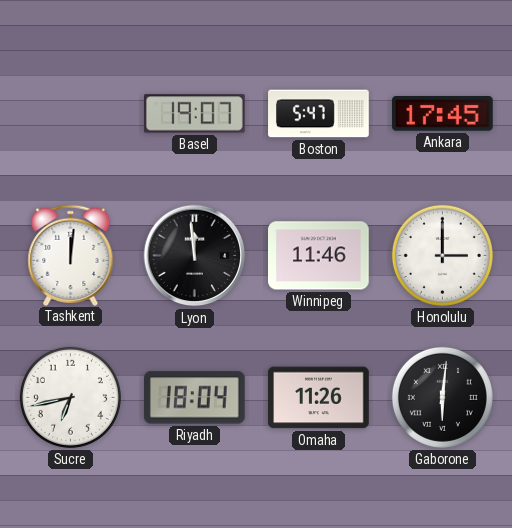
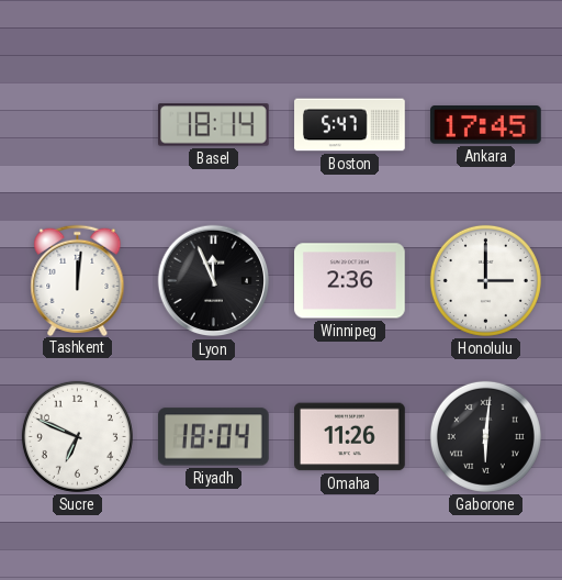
Basel: 19:07 -> 18:14 (214, 125)
Lyon: 11:59 -> 11:56 (214, 281)
Winnipeg: 11:46 -> 2:36 (350, 281)
Sucre: 6:43 -> 6:49 (77, 436)
